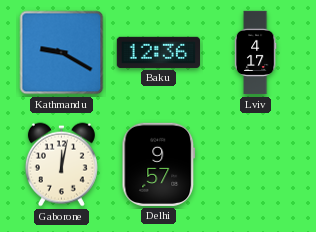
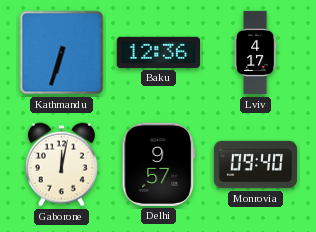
Kathmandu: 9:20 -> 6:33 (62, 53)
Monrovia: none -> 09:40 (256, 165)
